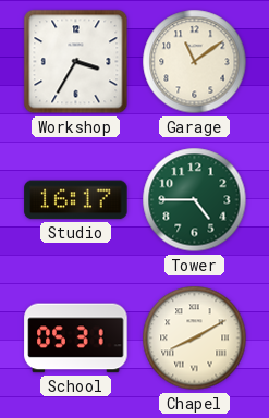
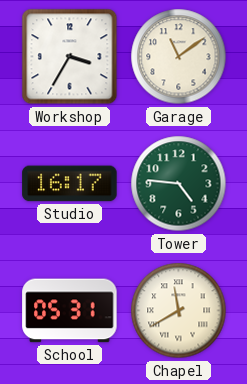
Tower: 4:45 -> 4:46 (179, 184)
Chapel: 8:10 -> 11:40 (179, 311)
